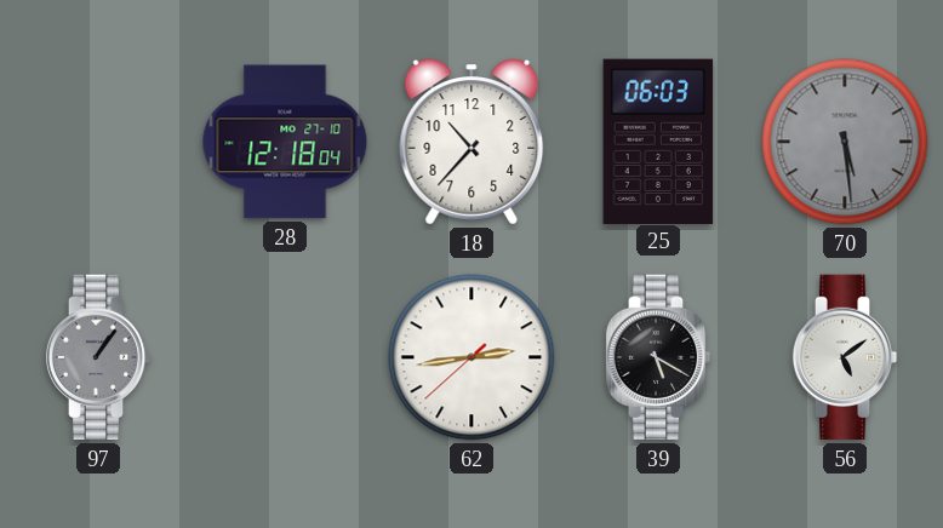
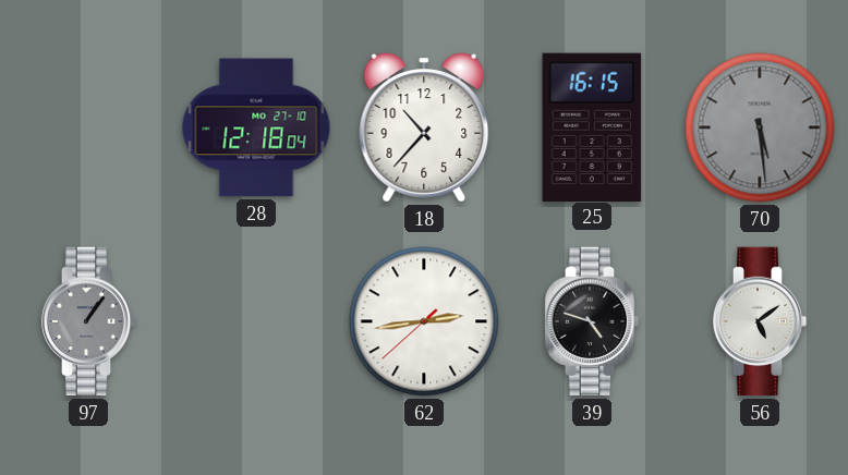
25: 06:03 -> 16:15 (592, 126)
39: 5:20 -> 4:48 (592, 321)
